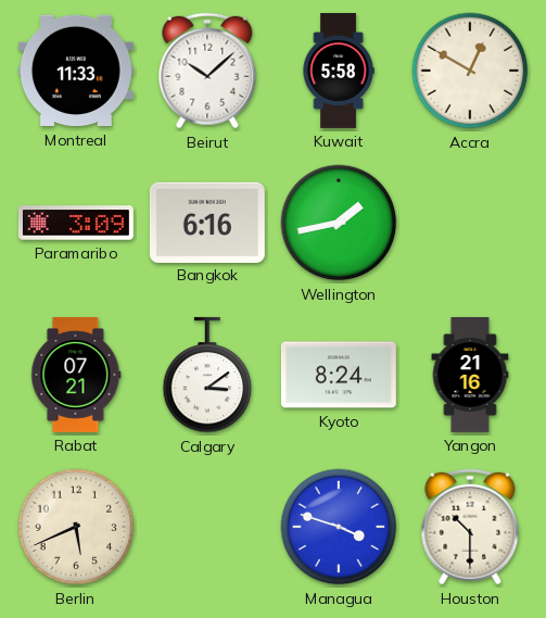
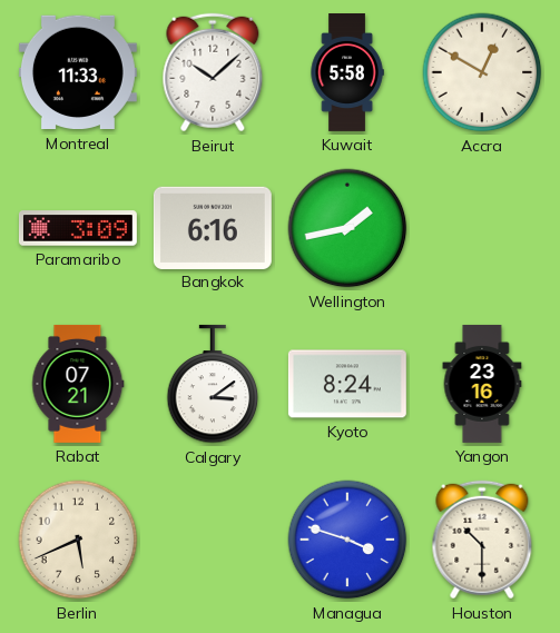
Yangon: 21:16 -> 23:16 (482, 384)
